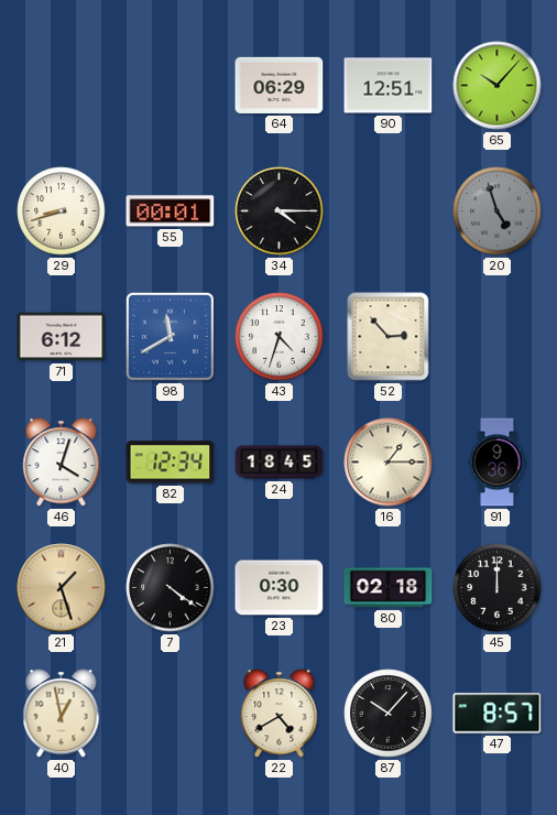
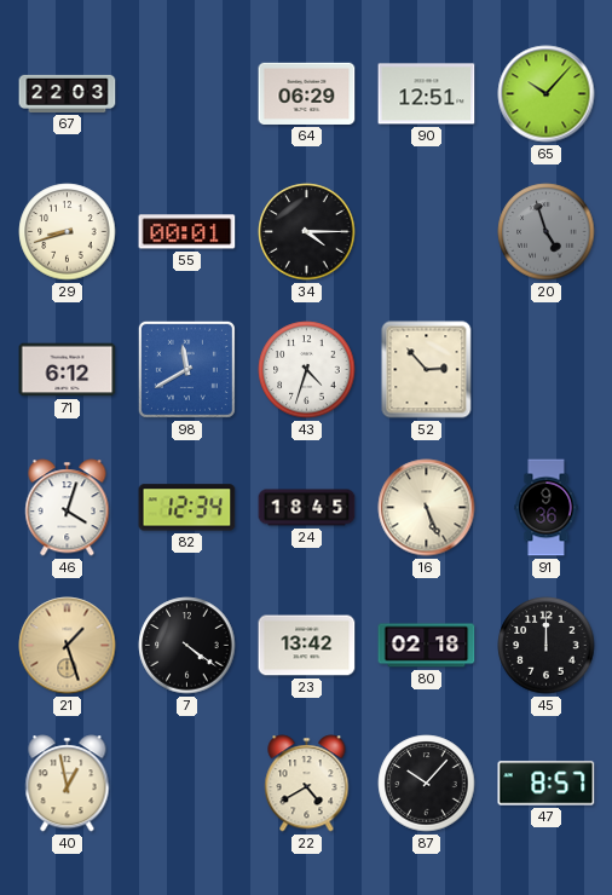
67: none -> 22:03 (68, 93)
16: 1:15 -> 5:26 (427, 508)
23: 0:30 -> 13:42 (307, 646)
